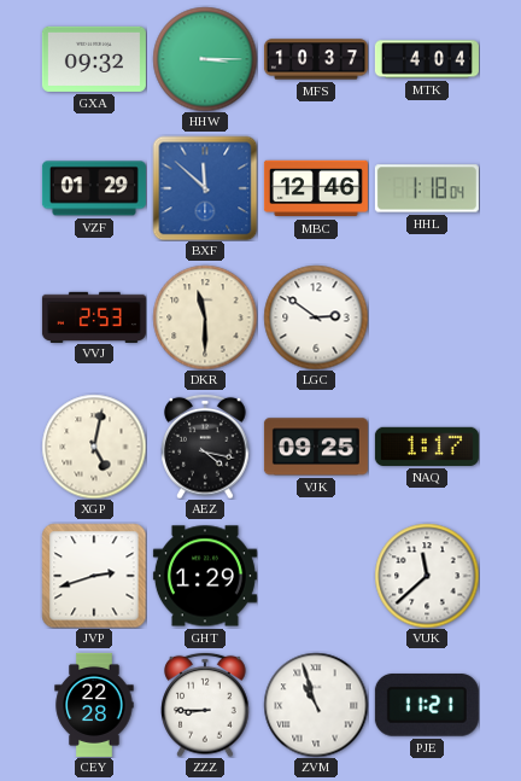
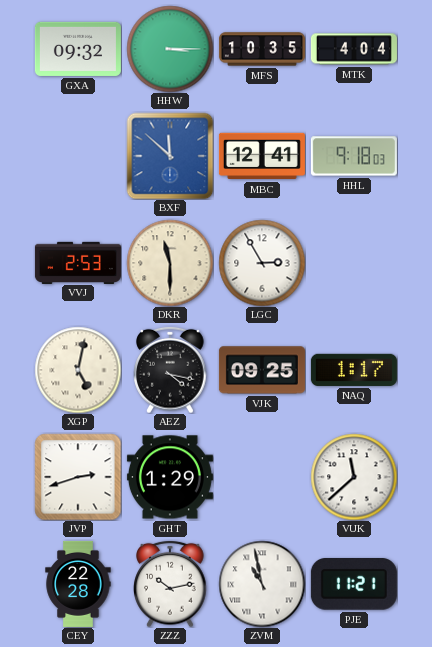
MFS: 10:37 -> 10:35 (262, 49)
VZF: 01:29 -> none (94, 188)
MBC: 12:46 -> 12:41 (262, 156)
HHL: 1:18 -> 9:18 (354, 156)
LGC: 2:51 -> 2:55 (262, 263)
ZZZ: 8:45 -> 10:13 (170, 584)
ZVM: 10:57 -> 10:58 (262, 584)
